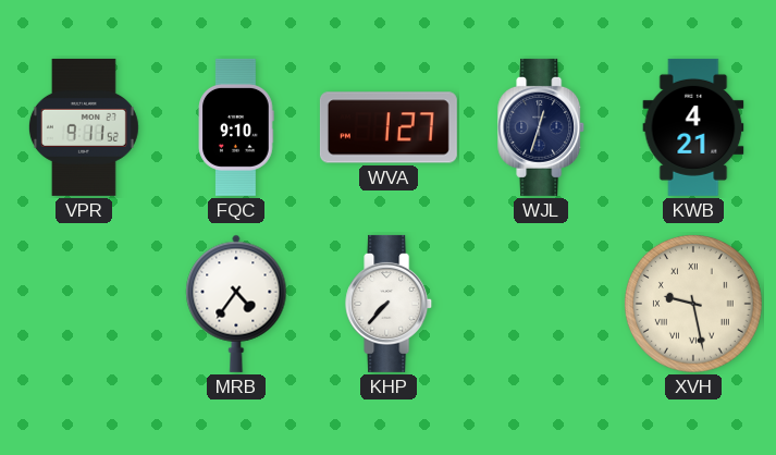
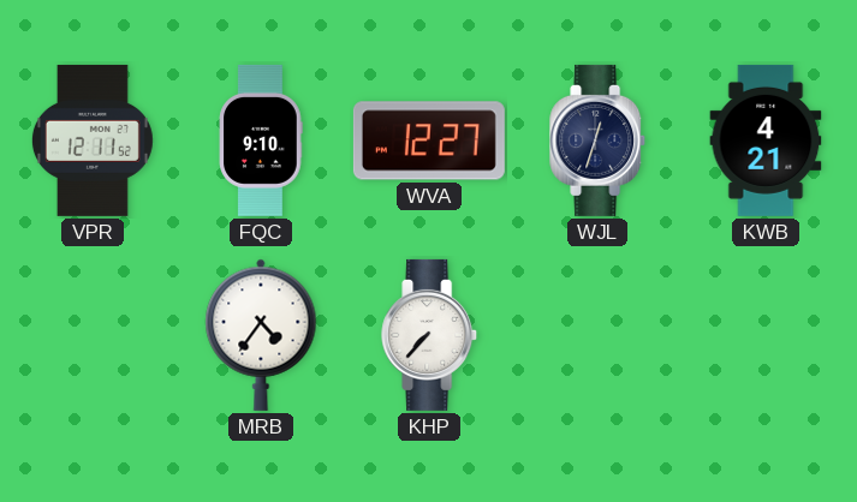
VPR: 9:11 -> 12:11 (93, 141)
WVA: 1:27 -> 12:27 (429, 141)
XVH: 9:28 -> none (694, 305)
